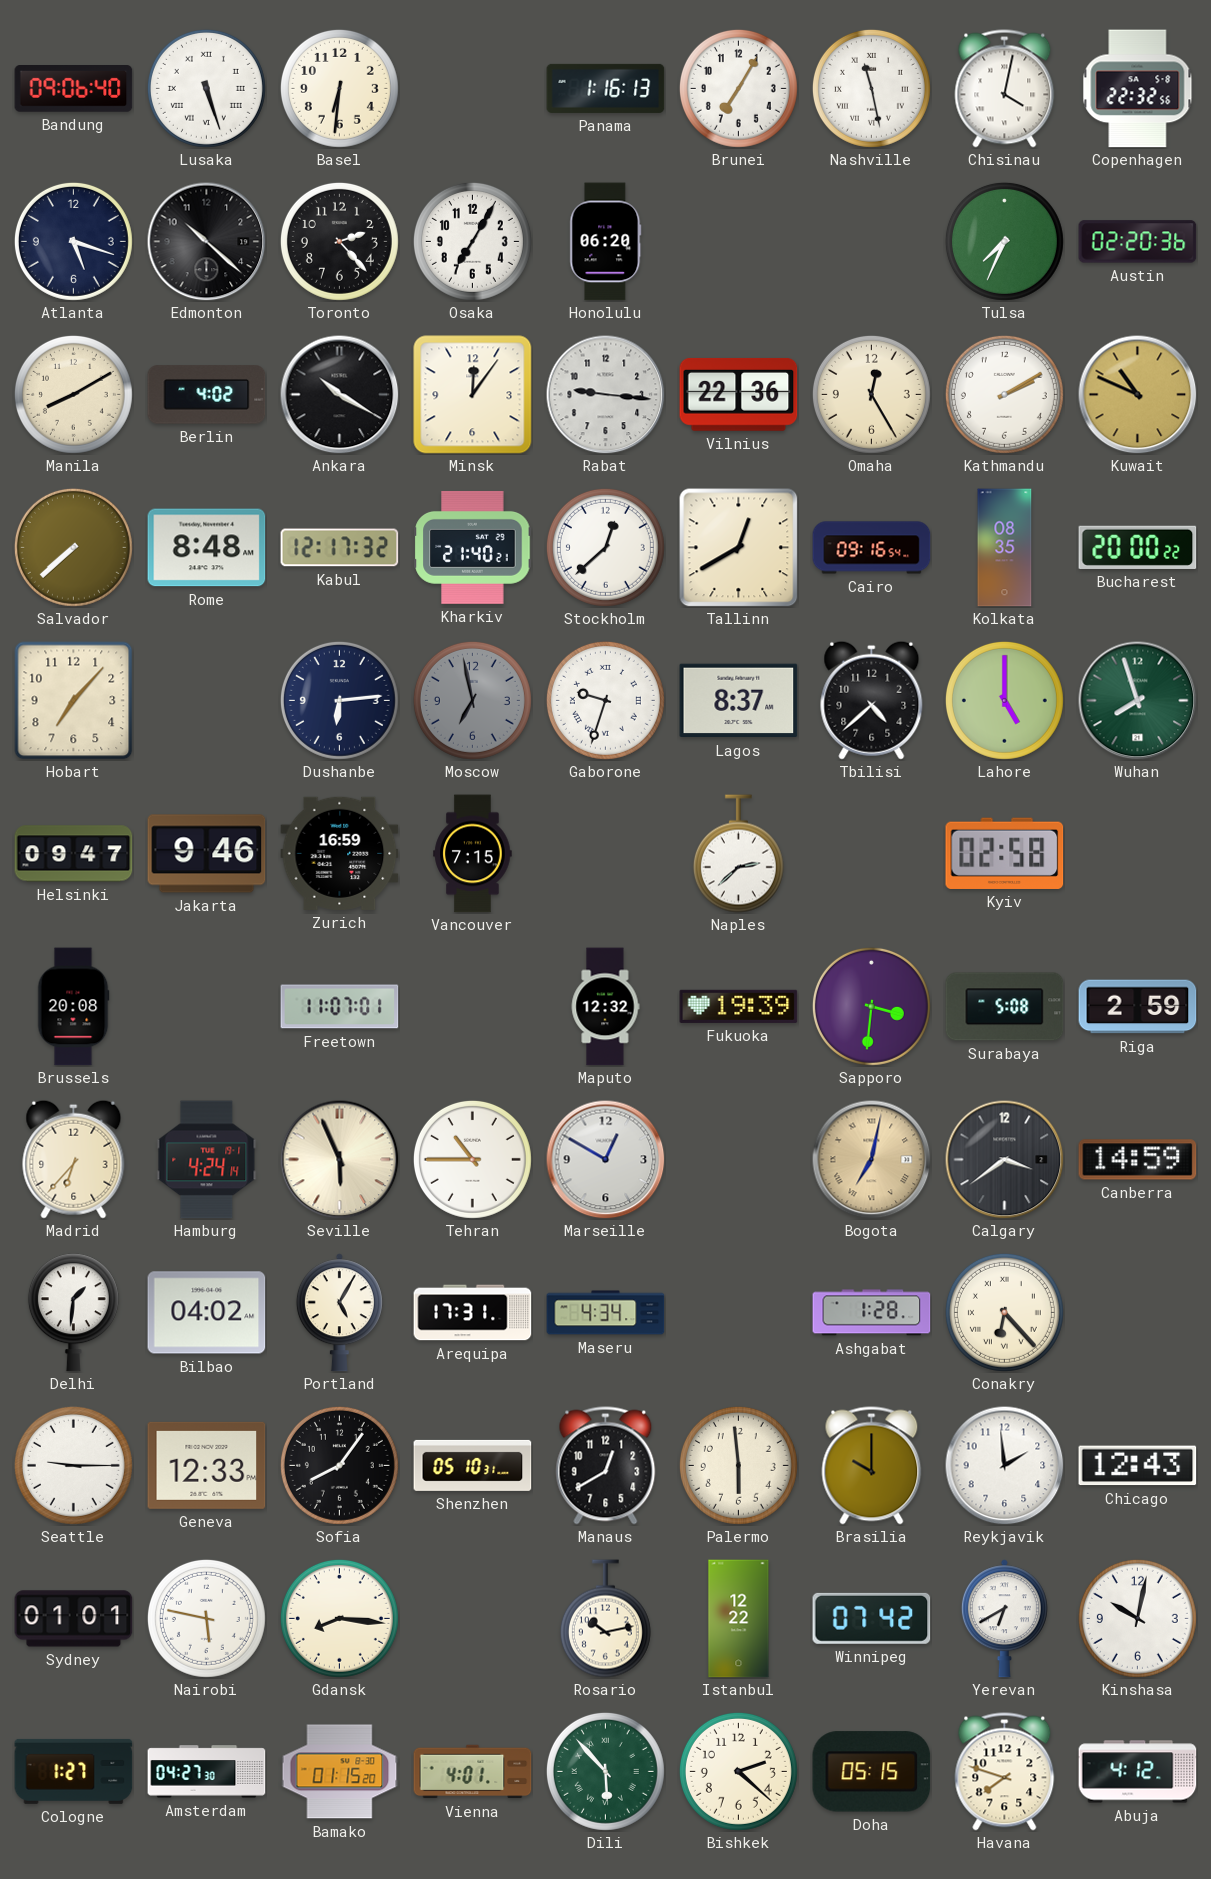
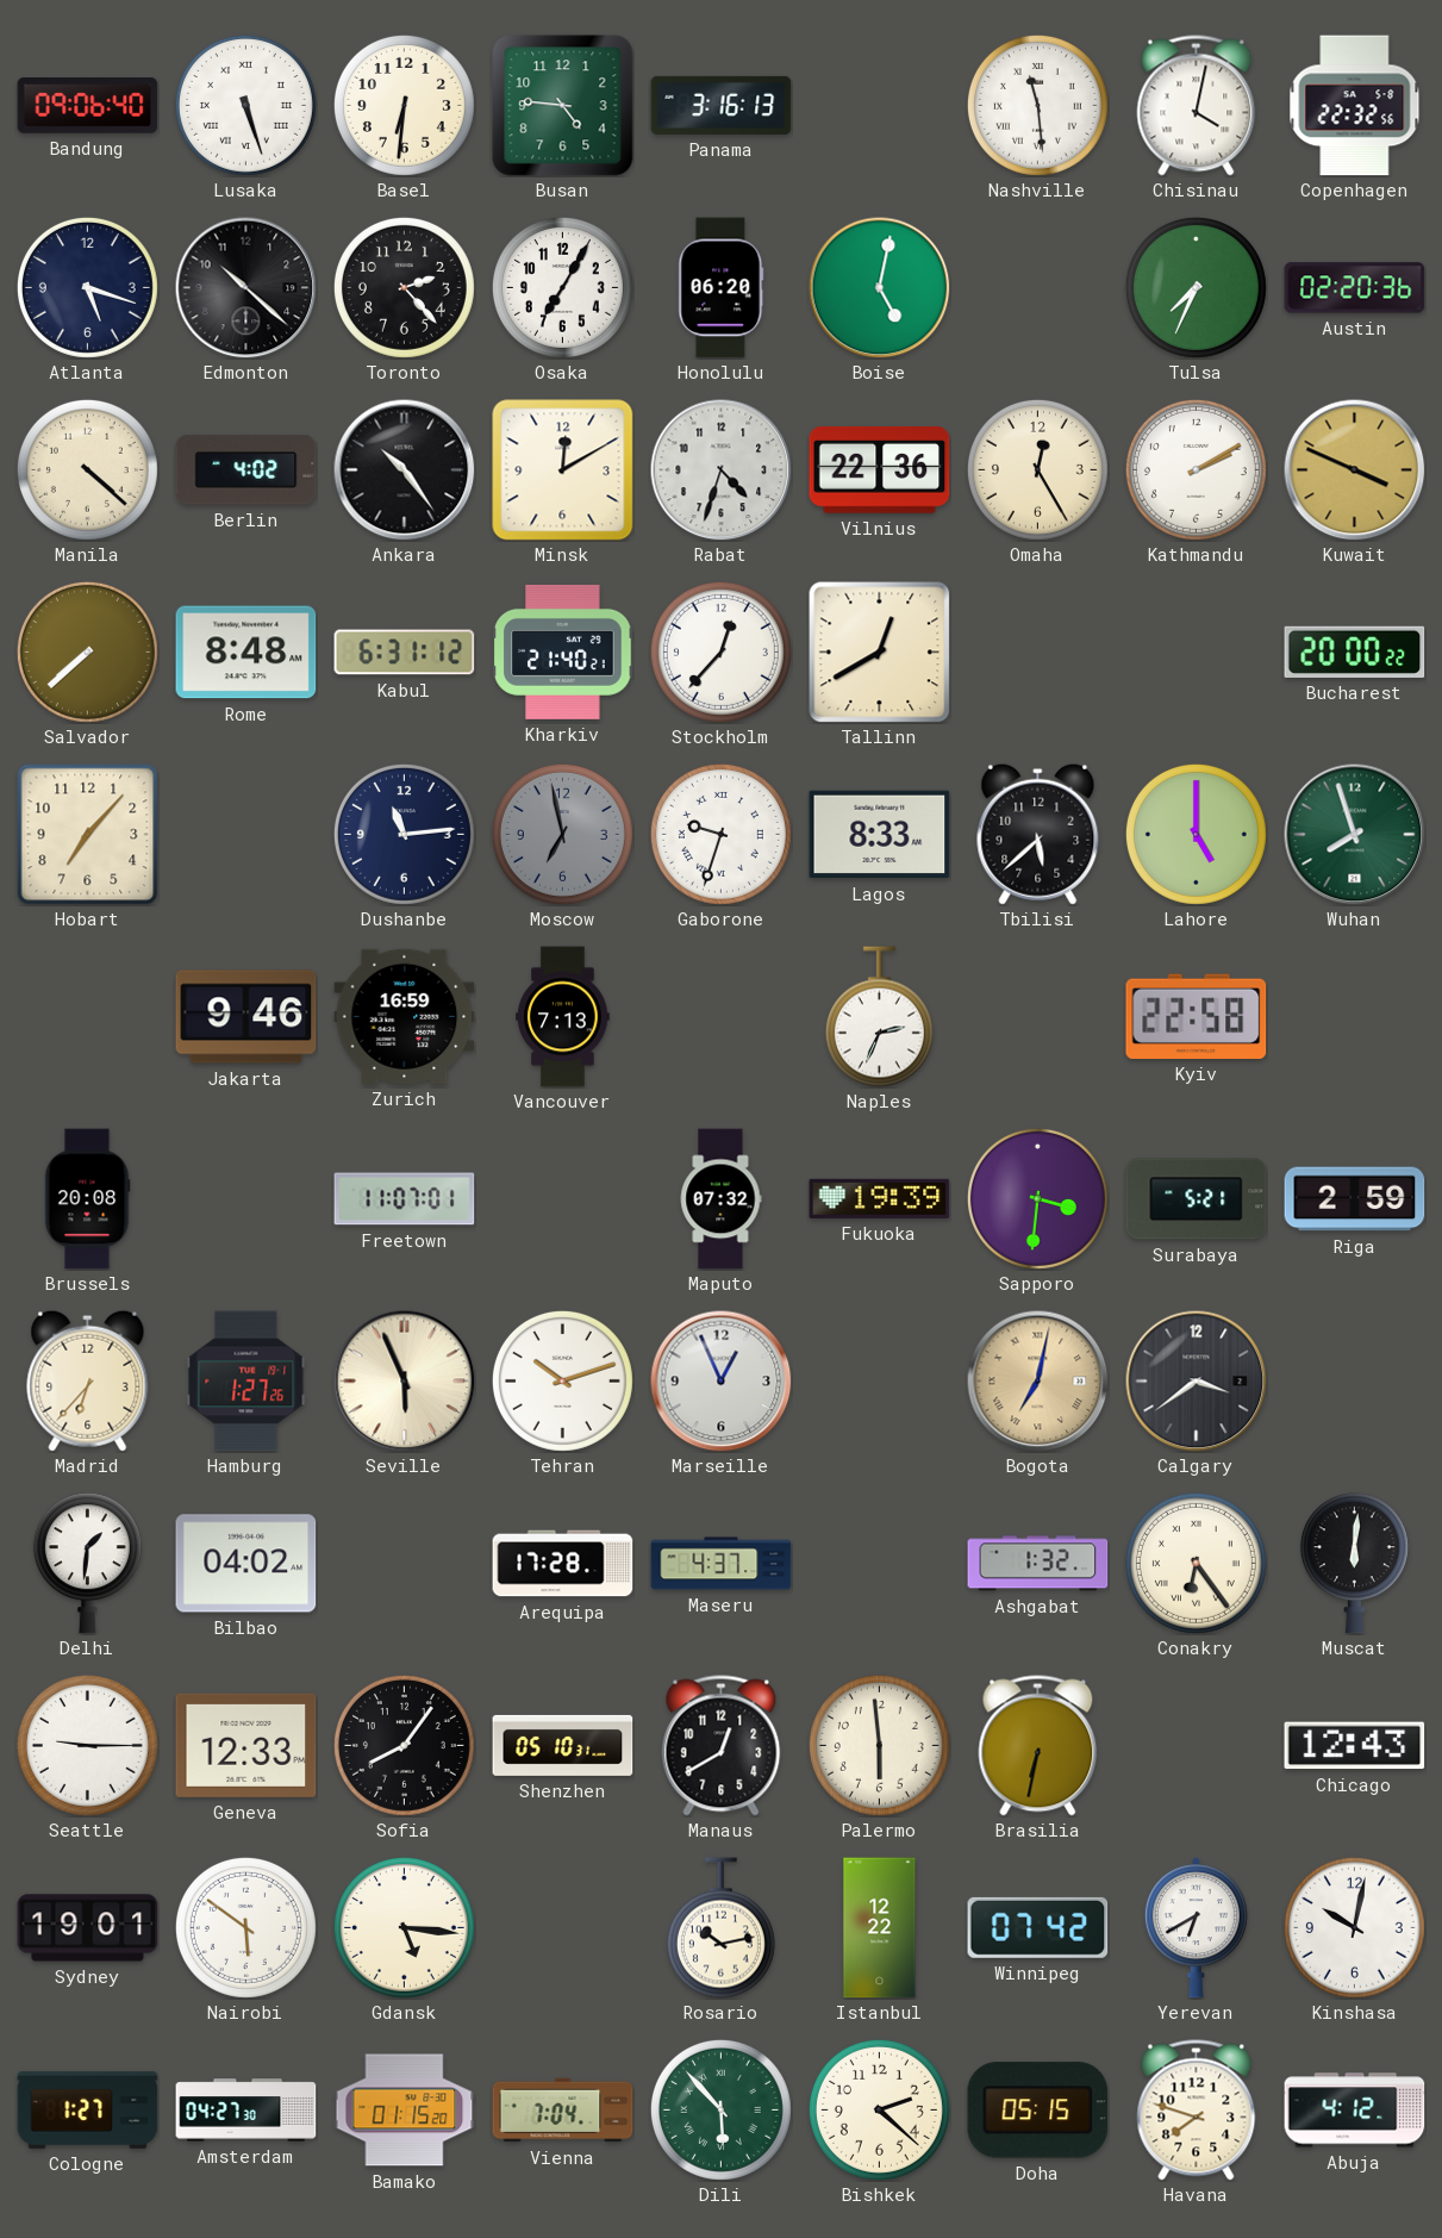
Busan: none -> 4:46 (563, 106)
Panama: 1:16 -> 3:16 (722, 105)
Brunei: 7:05 -> none (738, 88)
Nashville: 11:28 -> 11:29 (1037, 105)
Boise: none -> 5:02 (880, 288)
Manila: 8:10 -> 4:22 (87, 469)
Ankara: 10:20 -> 10:24 (405, 470)
Minsk: 12:06 -> 12:10 (563, 470)
Rabat: 9:16 -> 4:33 (722, 470)
Kuwait: 10:49 -> 3:49 (1355, 470)
Kabul: 12:17 -> 6:31 (405, 653)
Stockholm: 12:38 -> 12:37 (720, 652)
Cairo: 09:16 -> none (872, 548)
Kolkata: 08:35 -> none (1005, 548)
Dushanbe: 6:14 -> 11:14 (404, 834)
Lagos: 8:37 -> 8:33 (880, 835)
Tbilisi: 4:38 -> 5:38 (1038, 834)
Helsinki: 09:47 -> none (74, 854)
Vancouver: 7:15 -> 7:13 (563, 1017)
Naples: 2:38 -> 2:34 (879, 1017)
Kyiv: 02:58 -> 22:58 (1197, 1016)
Maputo: 12:32 -> 07:32 (720, 1199)
Surabaya: 5:08 -> 5:21 (1197, 1199)
Hamburg: 4:24 -> 1:27 (246, 1382)
Tehran: 10:45 -> 10:12 (562, 1380)
Marseille: 12:50 -> 12:56 (722, 1382)
Canberra: 14:59 -> none (1138, 1160)
Portland: 5:05 -> none (339, 1313)
Arequipa: 17:31 -> 17:28 (563, 1564)
Maseru: 4:34 -> 4:37 (722, 1564)
Ashgabat: 1:28 -> 1:32 (1038, 1564)
Conakry: 6:23 -> 6:24 (1196, 1563)
Muscat: none -> 6:01 (1354, 1564)
Brasilia: 10:00 -> 6:32 (1038, 1746)
Reykjavik: 1:59 -> none (1005, 1466)
Sydney: 01:01 -> 19:01 (88, 1928)
Nairobi: 5:47 -> 5:51 (245, 1927)
Gdansk: 8:16 -> 5:16 (404, 1927)
Vienna: 4:01 -> 7:04 (563, 2111)
